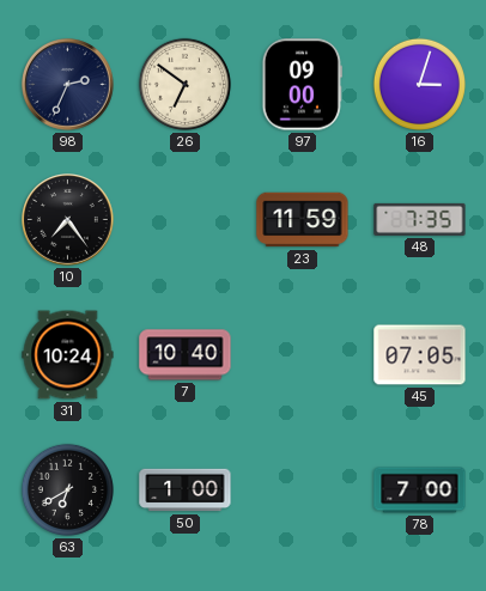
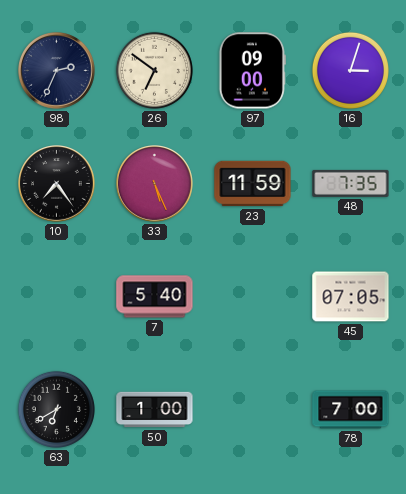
33: none -> 5:26 (155, 184)
31: 10:24 -> none (68, 355)
7: 10:40 -> 5:40 (155, 297)
